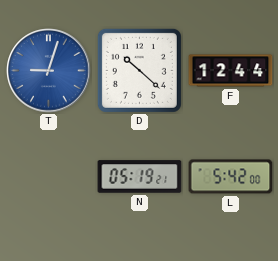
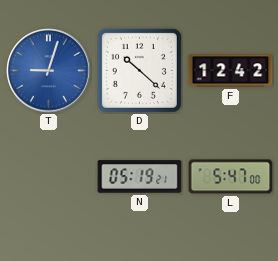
F: 12:44 -> 12:42 (231, 71)
L: 5:42 -> 5:47 (231, 177)
